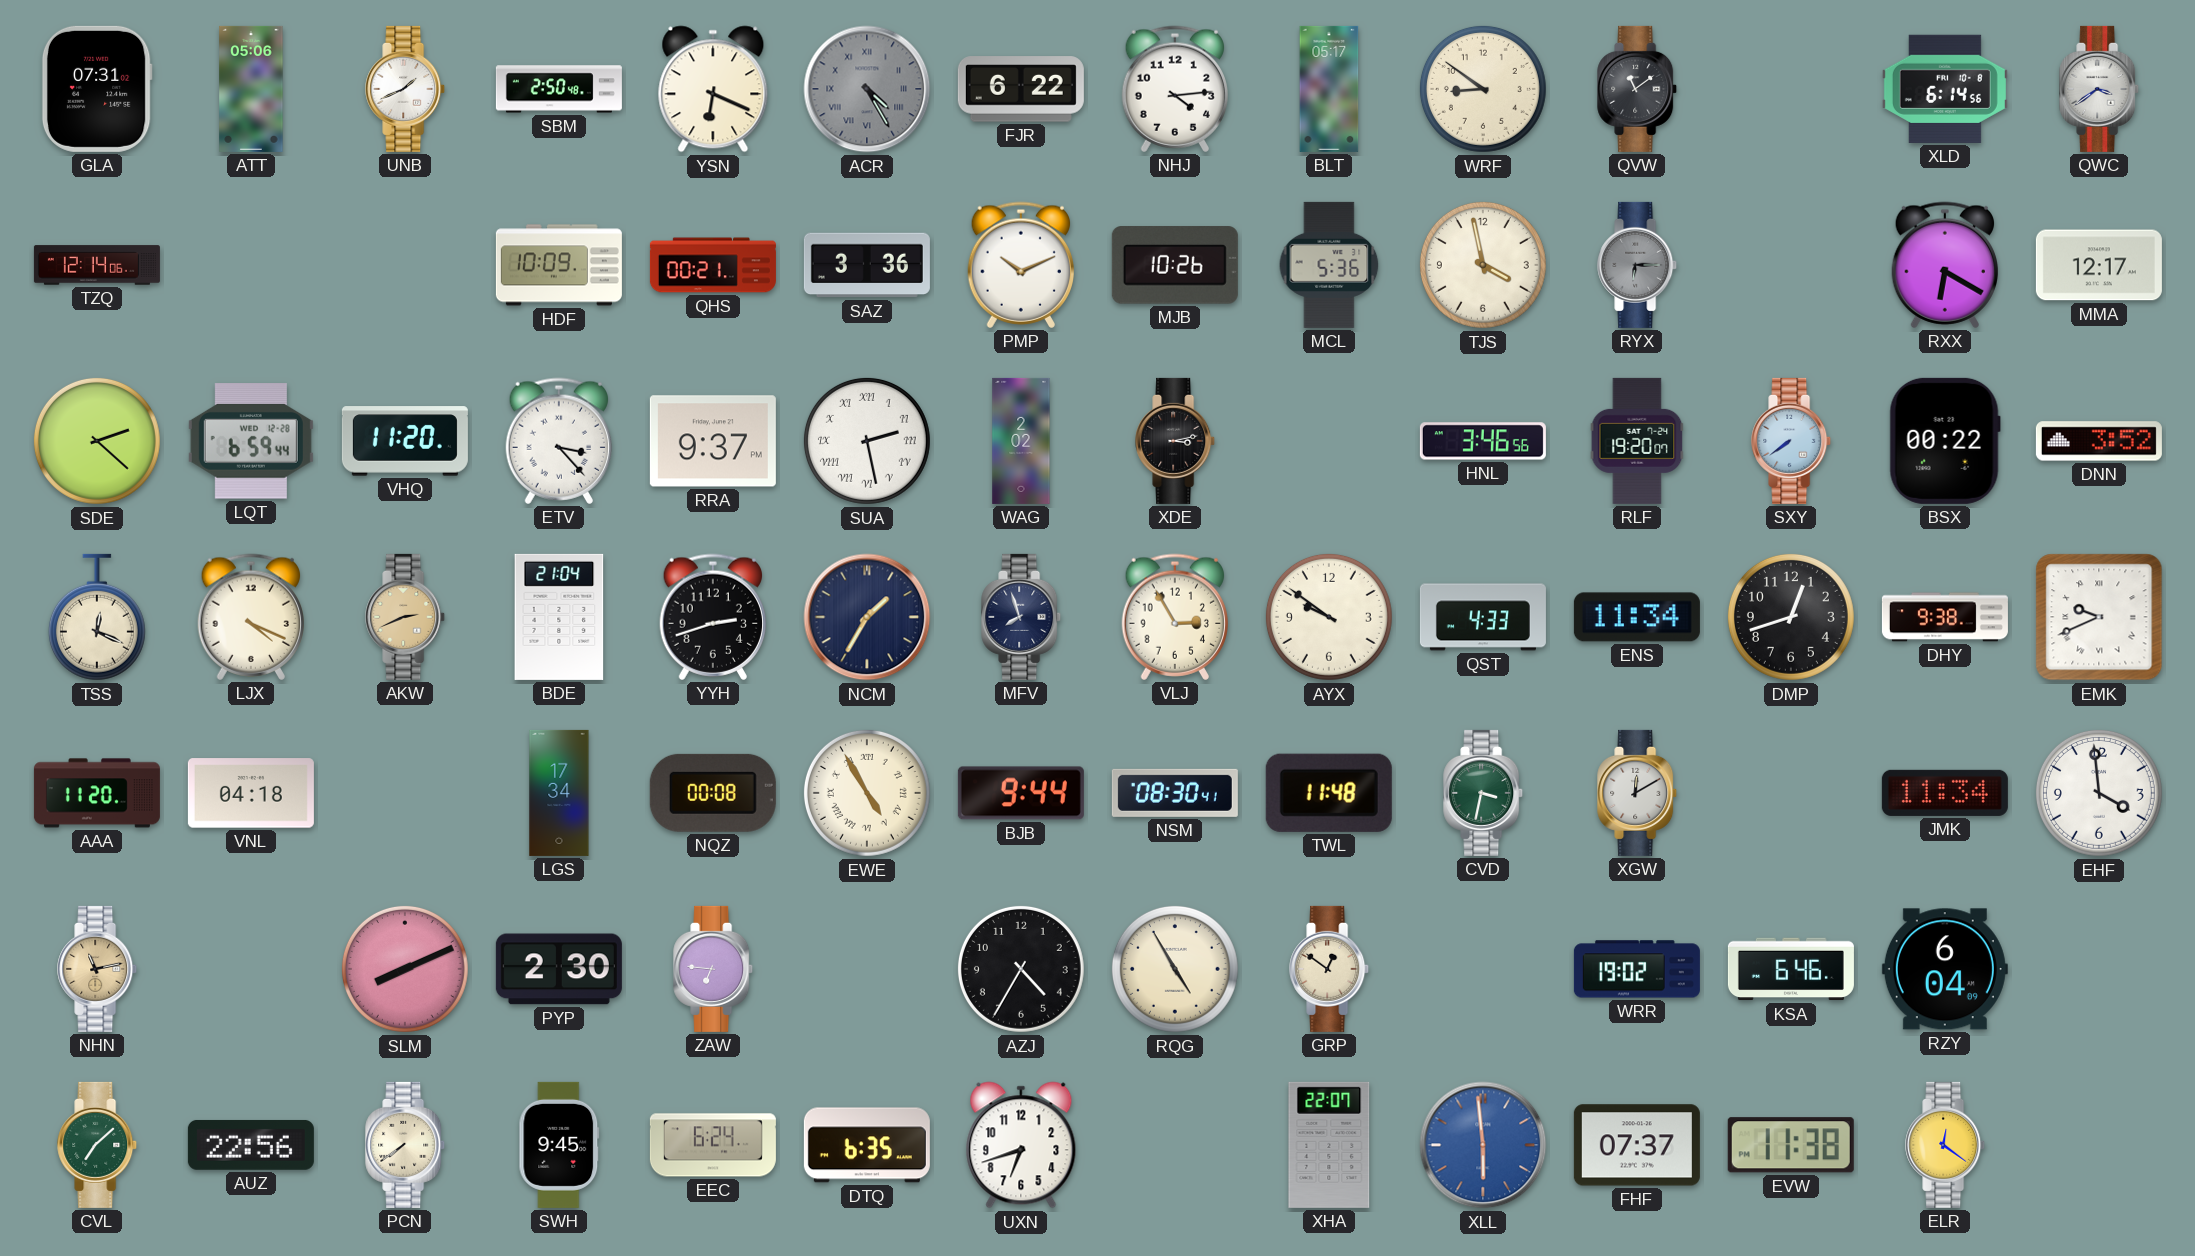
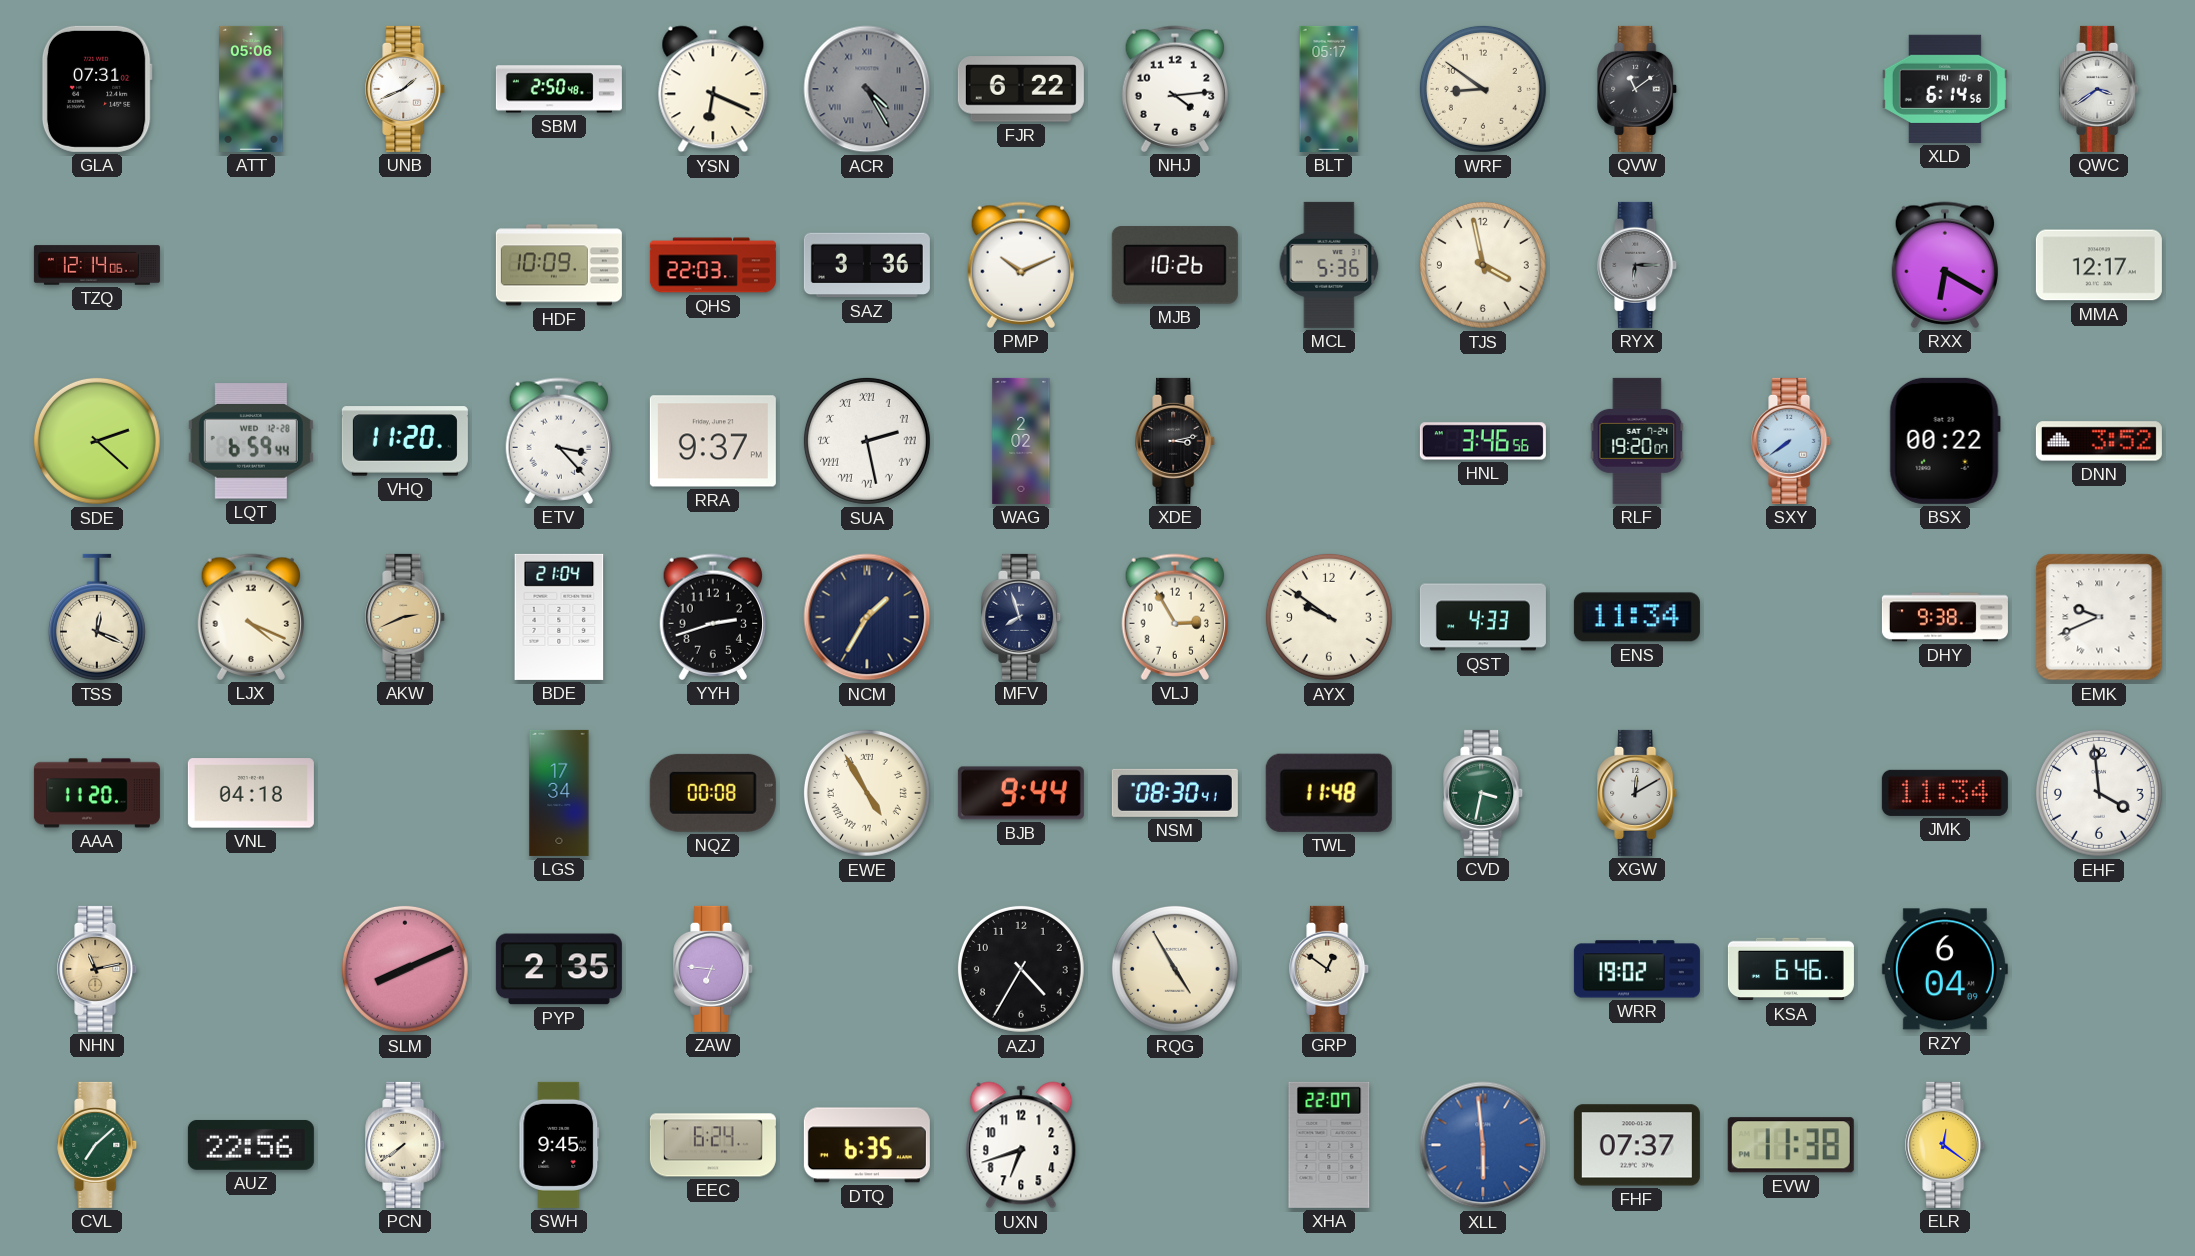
QHS: 00:21 -> 22:03 (713, 265)
DMP: 12:42 -> none (1791, 617)
PYP: 2:30 -> 2:35 (559, 969)
